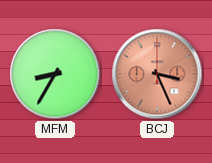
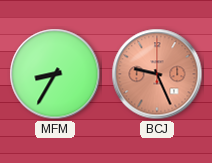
BCJ: 3:26 -> 9:26 (157, 74)
